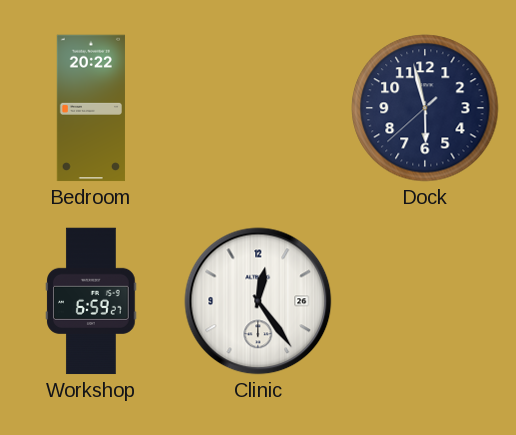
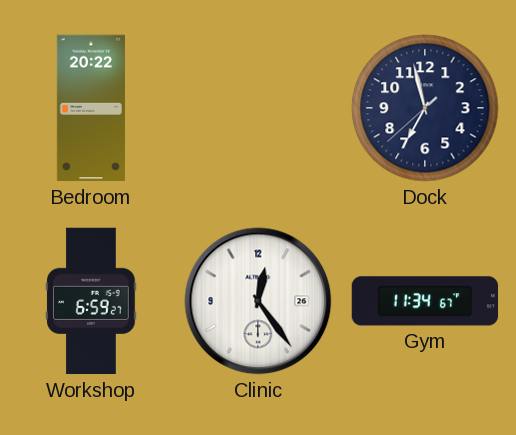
Dock: 5:57 -> 6:57 (425, 108)
Gym: none -> 11:34 (425, 301)
